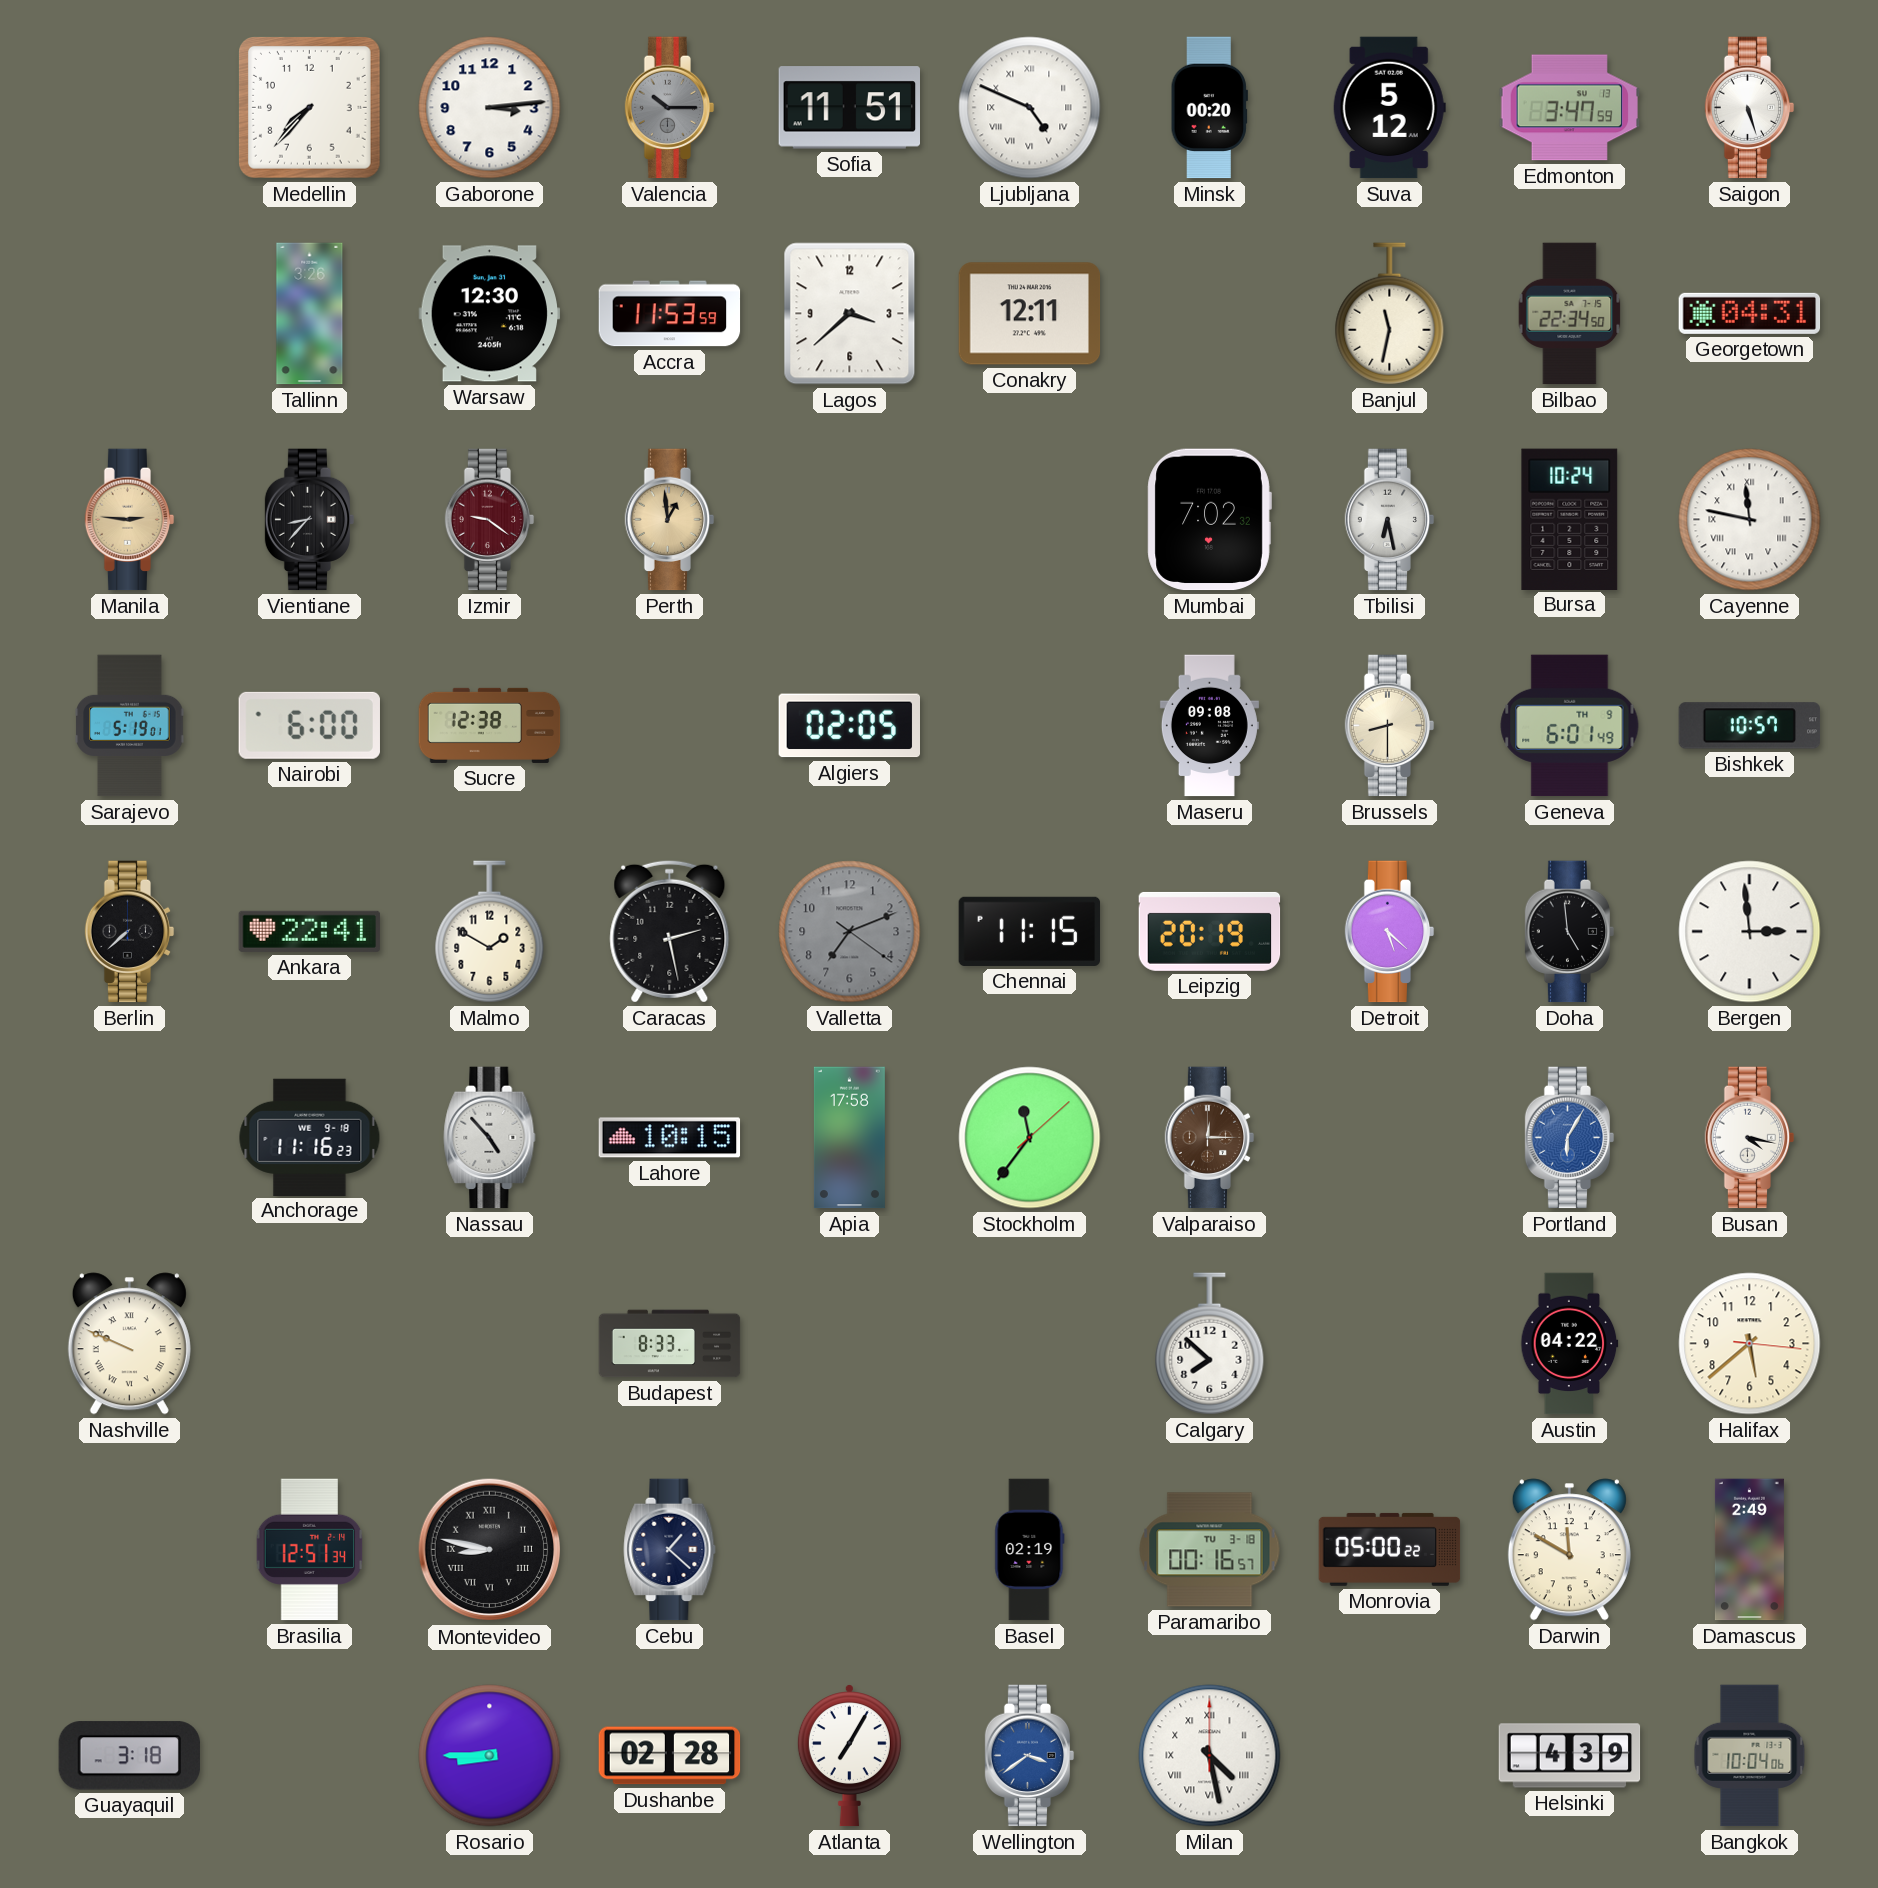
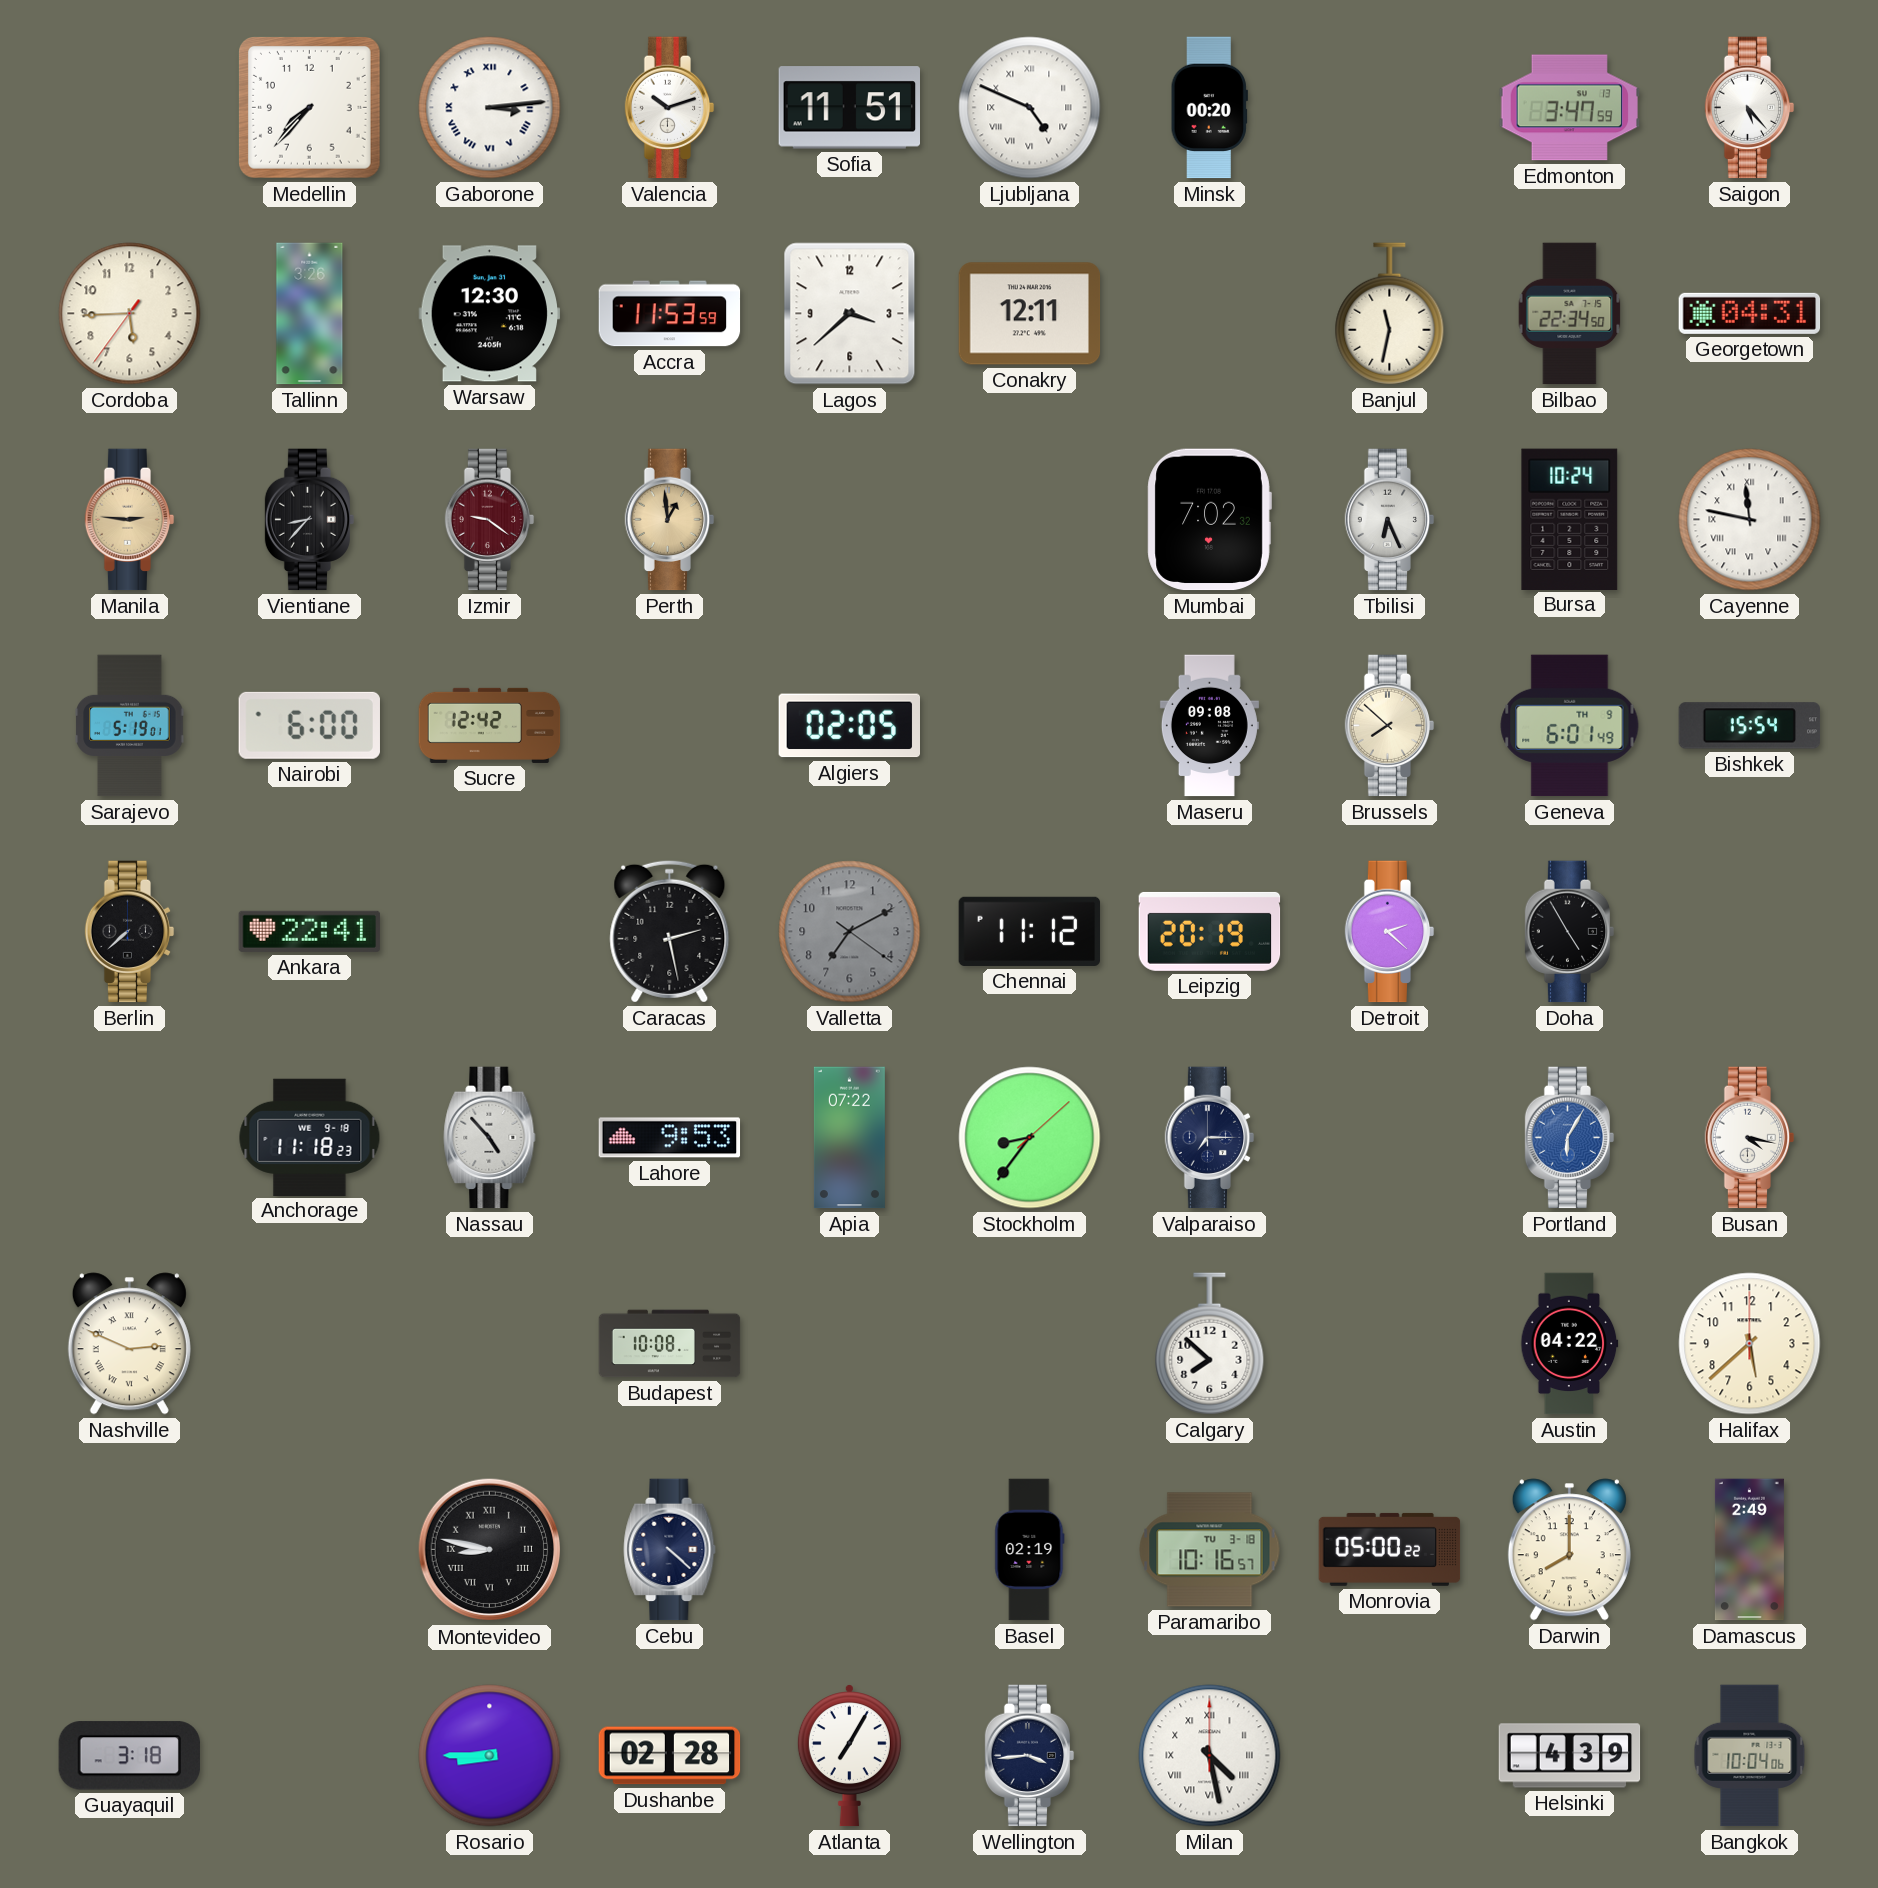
Gaborone numerals: Arabic -> Roman (490, 108)
Valencia: 10:15 -> 10:12 (670, 108)
Valencia dial: grey -> white (670, 108)
Suva: 5:12 -> none (1389, 108)
Saigon: 5:27 -> 5:23 (1750, 108)
Cordoba: none -> 5:44 (130, 314)
Tbilisi: 6:28 -> 6:26 (1390, 520)
Sucre: 12:38 -> 12:42 (490, 725)
Brussels: 8:30 -> 7:52 (1390, 726)
Bishkek: 10:57 -> 15:54 (1750, 726)
Malmo: 1:50 -> none (490, 932)
Valletta: 7:11 -> 7:10 (850, 932)
Chennai: 11:15 -> 11:12 (1030, 931)
Detroit: 5:22 -> 2:22 (1390, 932)
Doha: 4:59 -> 4:55 (1570, 932)
Bergen: 2:59 -> none (1750, 932)
Anchorage: 11:16 -> 11:18 (310, 1137)
Lahore: 10:15 -> 9:53 (670, 1138)
Apia: 17:58 -> 07:22 (849, 1138)
Stockholm: 11:36 -> 8:36 (1030, 1138)
Valparaiso: 12:15 -> 7:15 (1210, 1138)
Valparaiso dial: brown -> navy (1210, 1138)
Nashville: 9:49 -> 2:49 (129, 1344)
Budapest: 8:33 -> 10:08 (670, 1344)
Halifax: 5:38:16 -> 5:38:00 (1750, 1344)
Brasilia: 12:51 -> none (310, 1550)
Cebu: 1:22 -> 4:22 (670, 1550)
Paramaribo: 00:16 -> 10:16 (1210, 1550)
Darwin: 11:50 -> 8:00 (1569, 1550)
Wellington: 3:39 -> 3:44 (1030, 1756)
Wellington dial: blue -> navy (1030, 1756)
